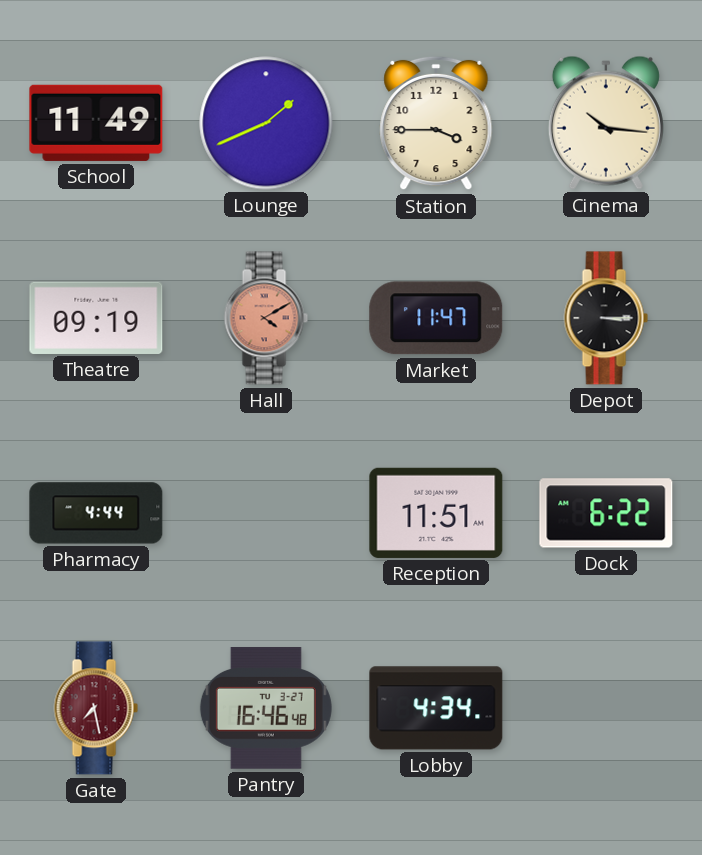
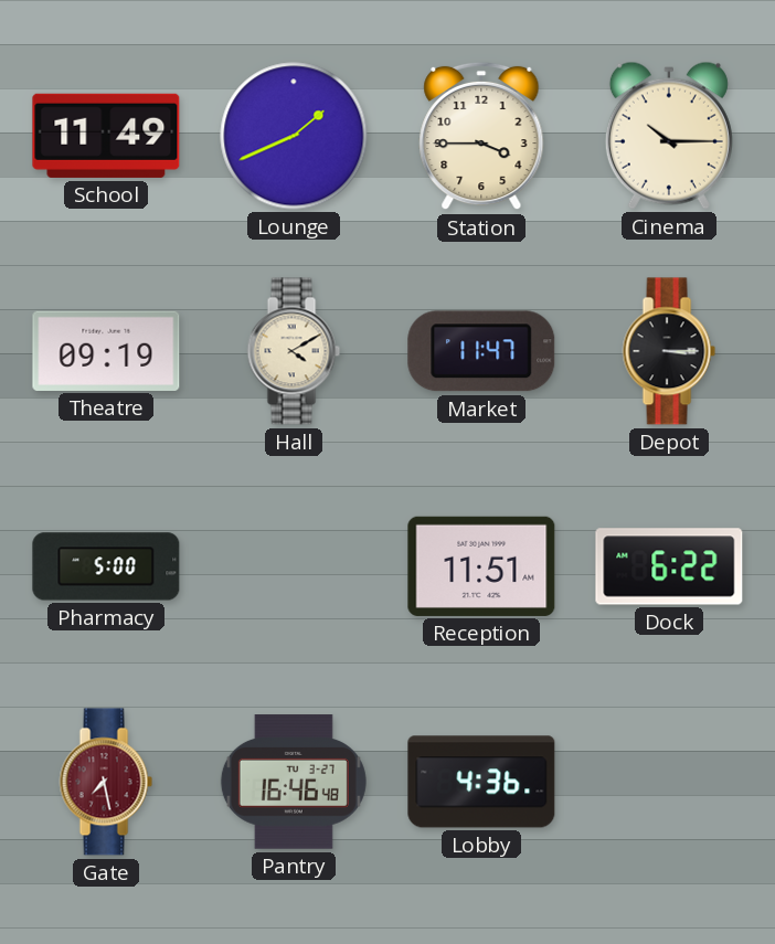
Cinema: 10:16 -> 10:15 (669, 136)
Hall dial: salmon -> cream (294, 351)
Pharmacy: 4:44 -> 5:00 (106, 566)
Lobby: 4:34 -> 4:36 (481, 782)
